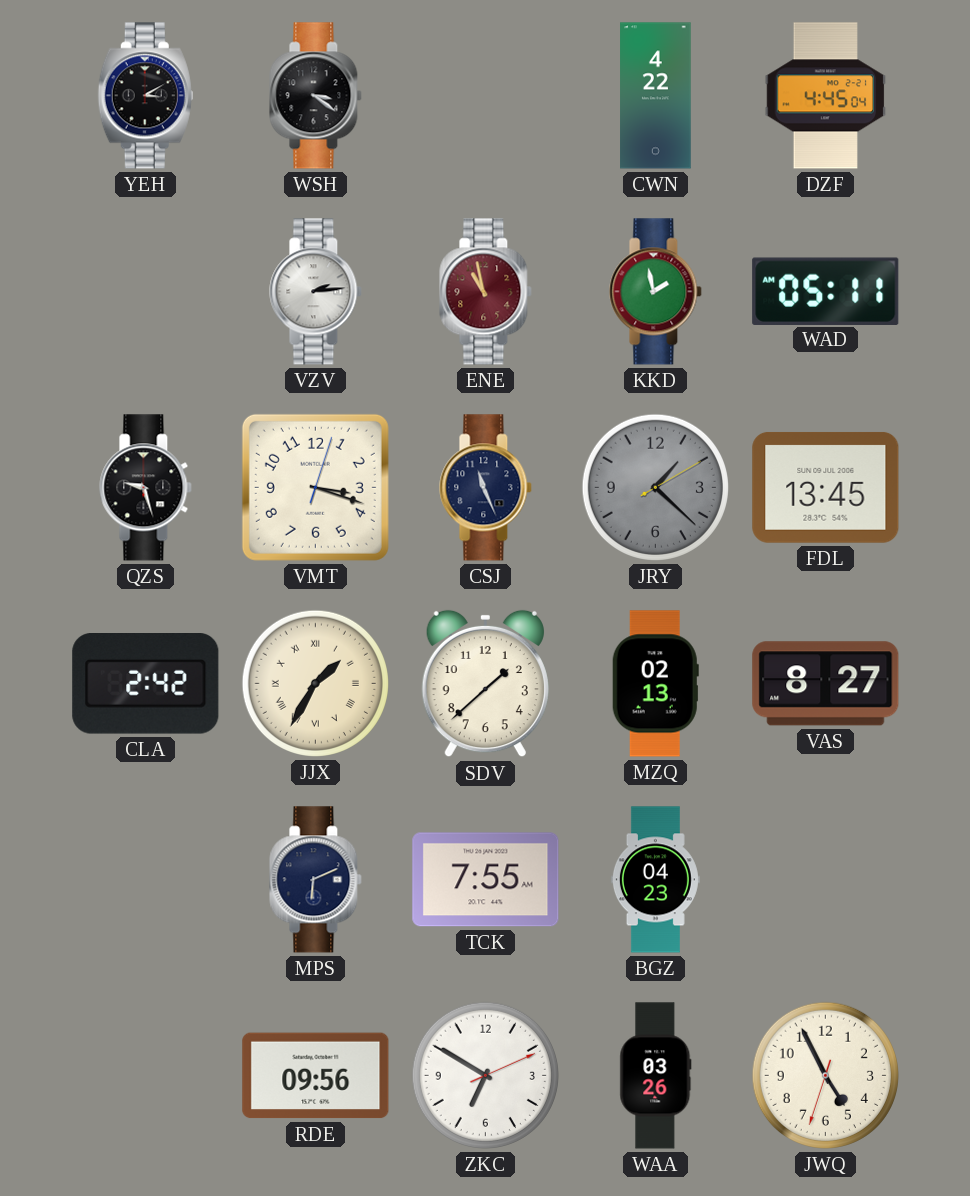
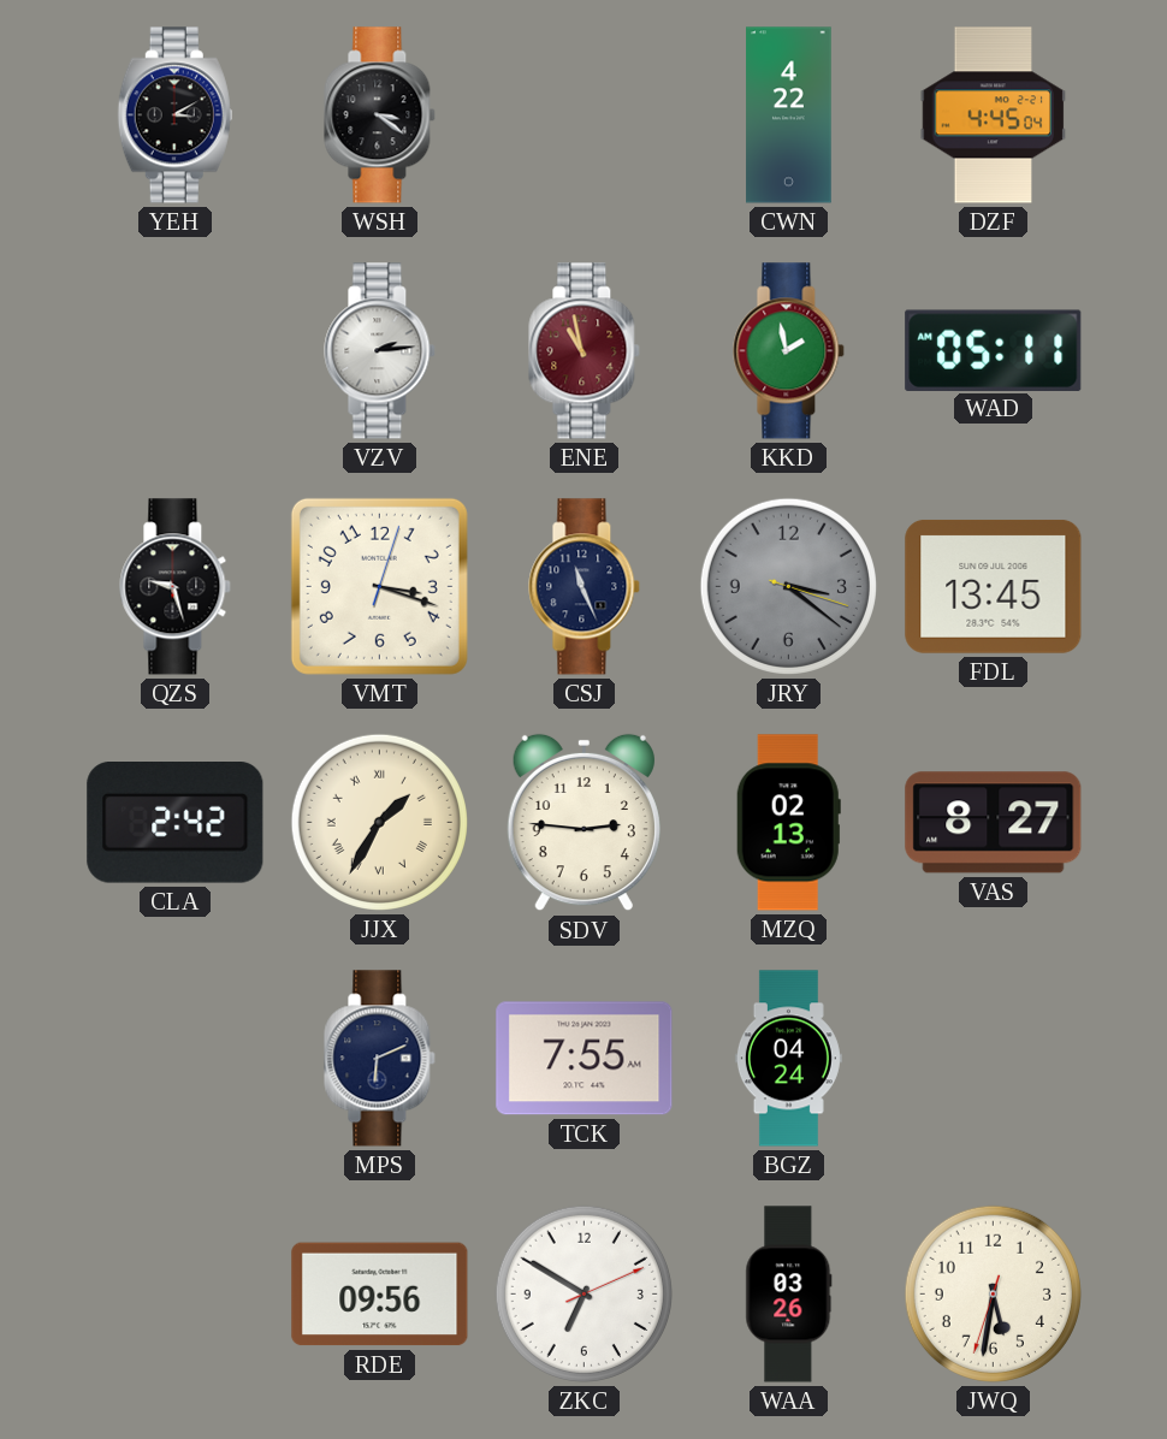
JRY: 1:22 -> 3:21 (788, 586)
SDV: 1:38 -> 2:46 (583, 823)
BGZ: 04:23 -> 04:24 (788, 1059)
JWQ: 4:55 -> 5:31 (993, 1293)
